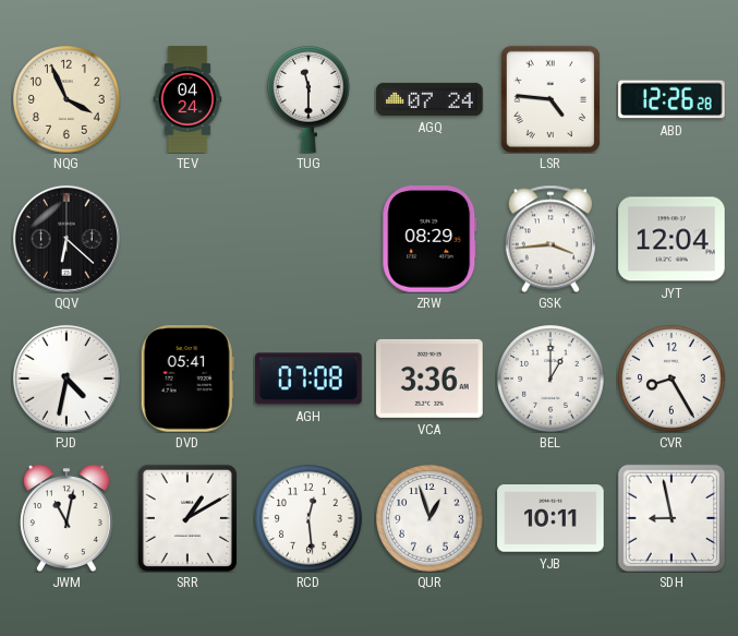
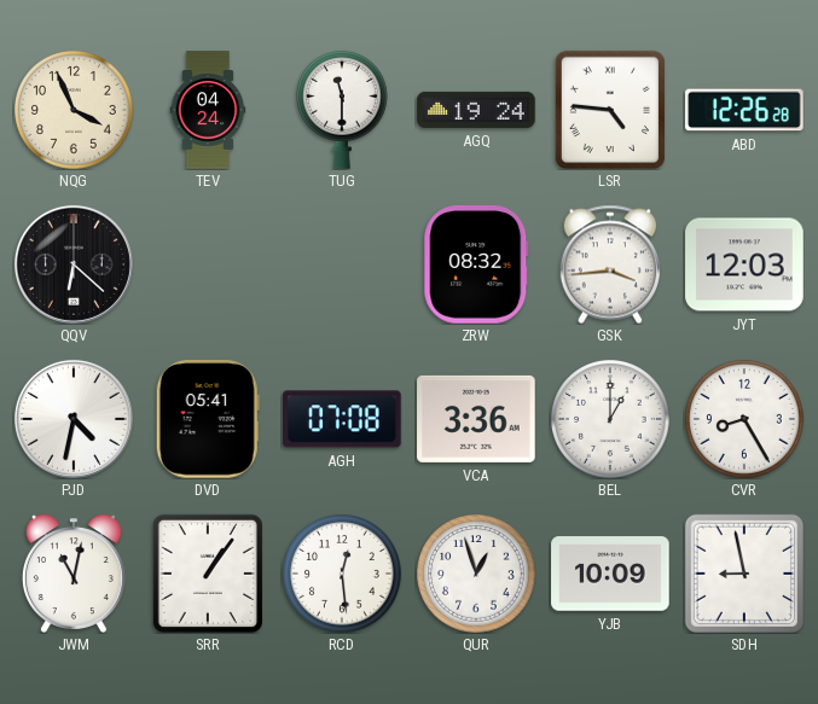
AGQ: 07:24 -> 19:24 (476, 110)
ZRW: 08:29 -> 08:32 (476, 264)
JYT: 12:04 -> 12:03 (744, 264)
SRR: 1:10 -> 1:06 (208, 574)
YJB: 10:11 -> 10:09 (610, 574)
